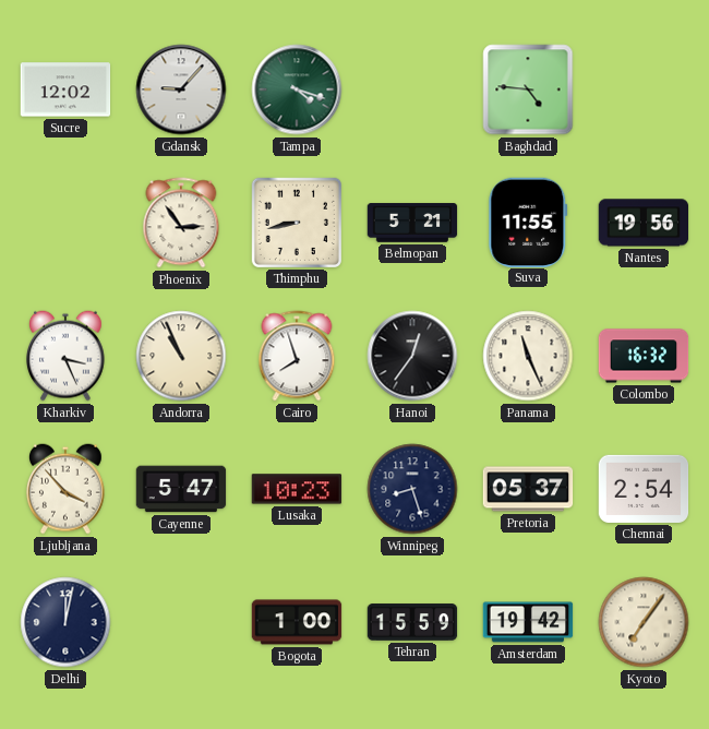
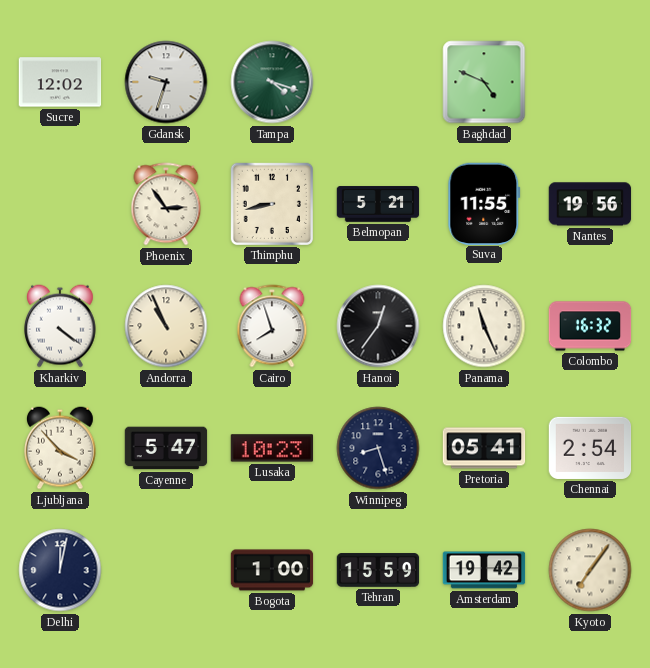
Gdansk: 9:07 -> 9:33 (166, 82)
Baghdad: 4:46 -> 4:49 (484, 82)
Kharkiv: 3:26 -> 4:21 (61, 326)
Pretoria: 05:37 -> 05:41 (484, 448)
